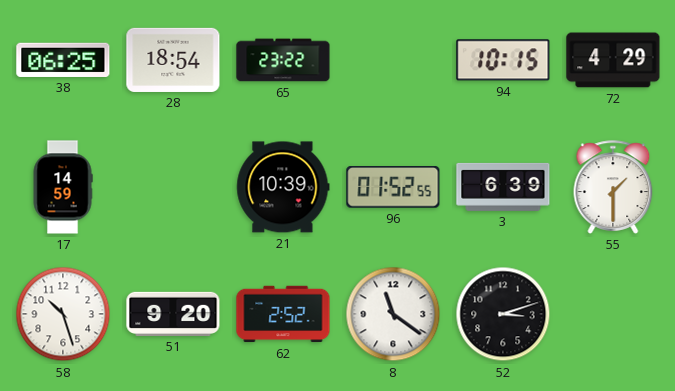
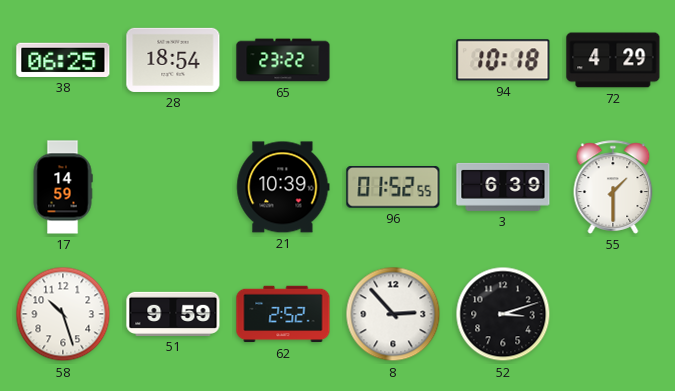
94: 10:15 -> 10:18 (503, 60)
51: 9:20 -> 9:59 (173, 314)
8: 11:21 -> 2:53 (393, 314)
